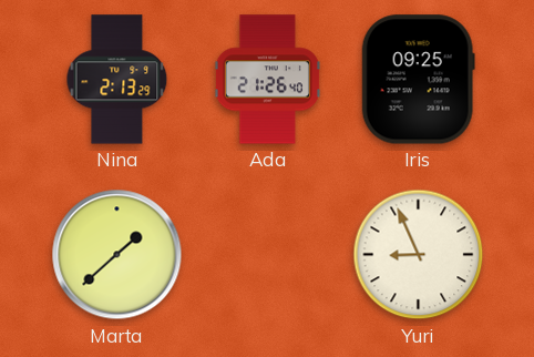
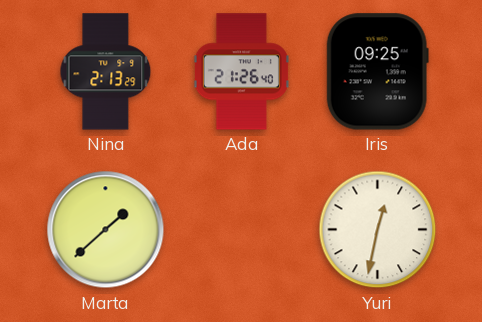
Yuri: 8:56 -> 12:32 (378, 230)
